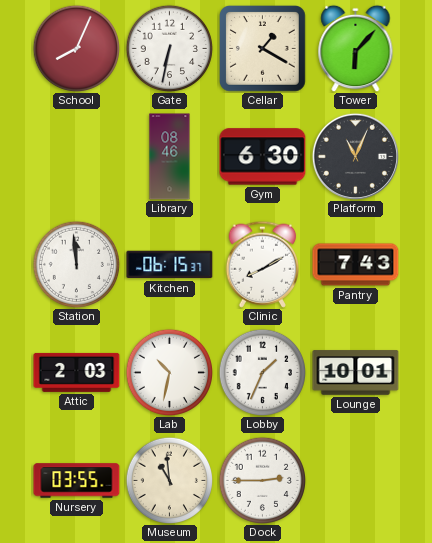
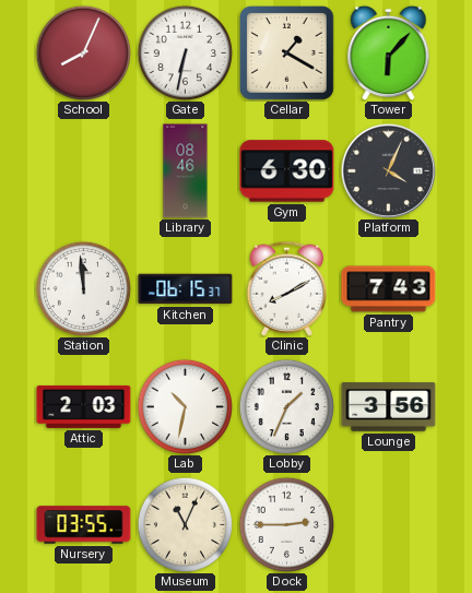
Platform: 11:04 -> 4:04 (388, 170)
Lounge: 10:01 -> 3:56 (389, 407)
Museum: 10:59 -> 11:04 (185, 524)
